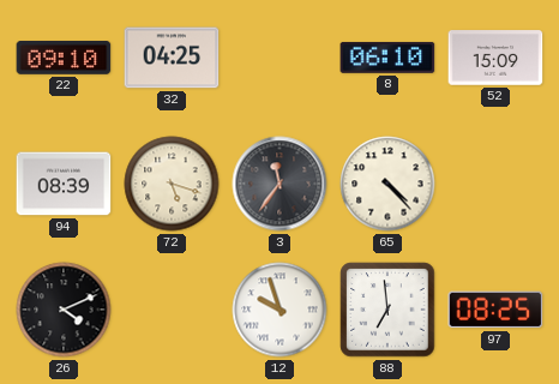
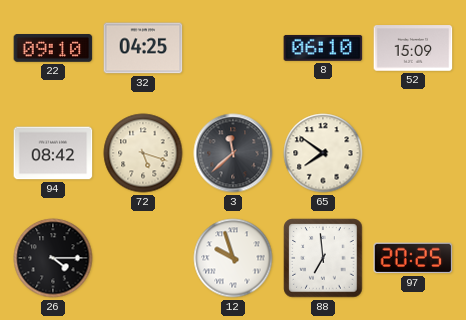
94: 08:39 -> 08:42 (53, 153)
3: 11:36 -> 11:38 (233, 153)
65: 4:23 -> 7:51 (323, 153)
26: 4:11 -> 4:15 (53, 258)
97: 08:25 -> 20:25 (413, 258)
